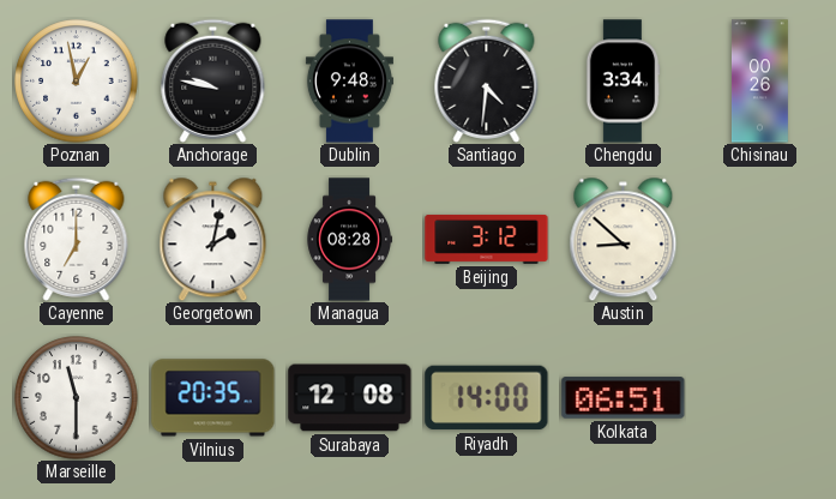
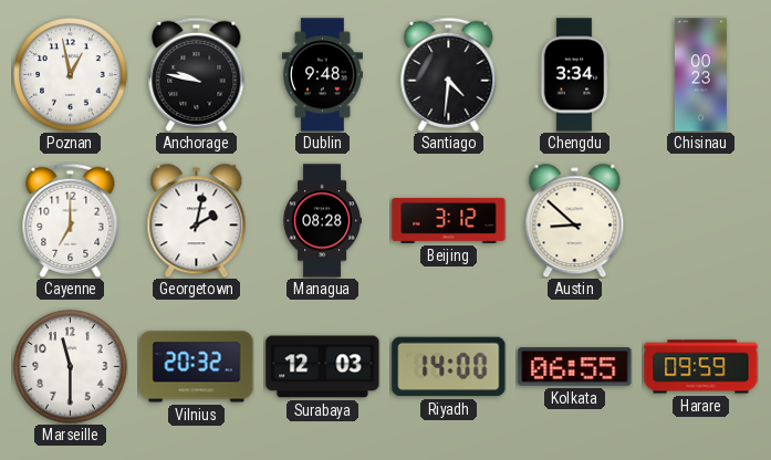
Chisinau: 00:26 -> 00:23 (700, 75)
Vilnius: 20:35 -> 20:32 (197, 367)
Surabaya: 12:08 -> 12:03 (323, 367)
Kolkata: 06:51 -> 06:55 (575, 367)
Harare: none -> 09:59 (701, 367)
